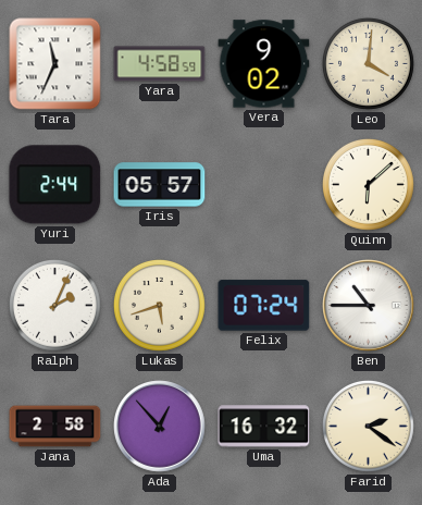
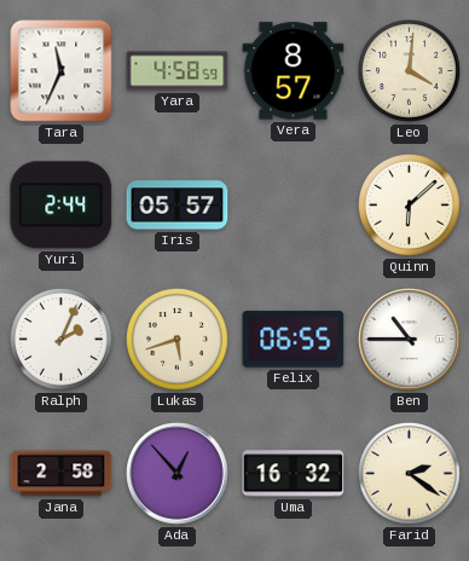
Vera: 9:02 -> 8:57 (294, 71)
Felix: 07:24 -> 06:55 (294, 340)
